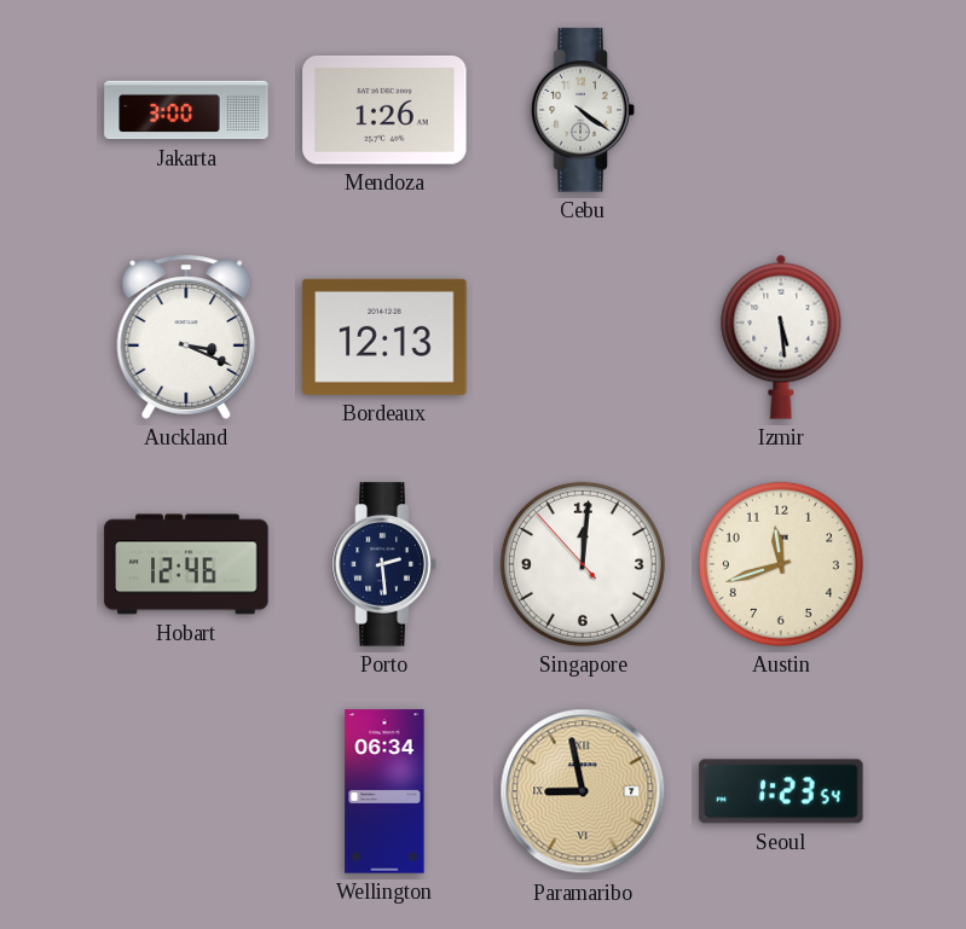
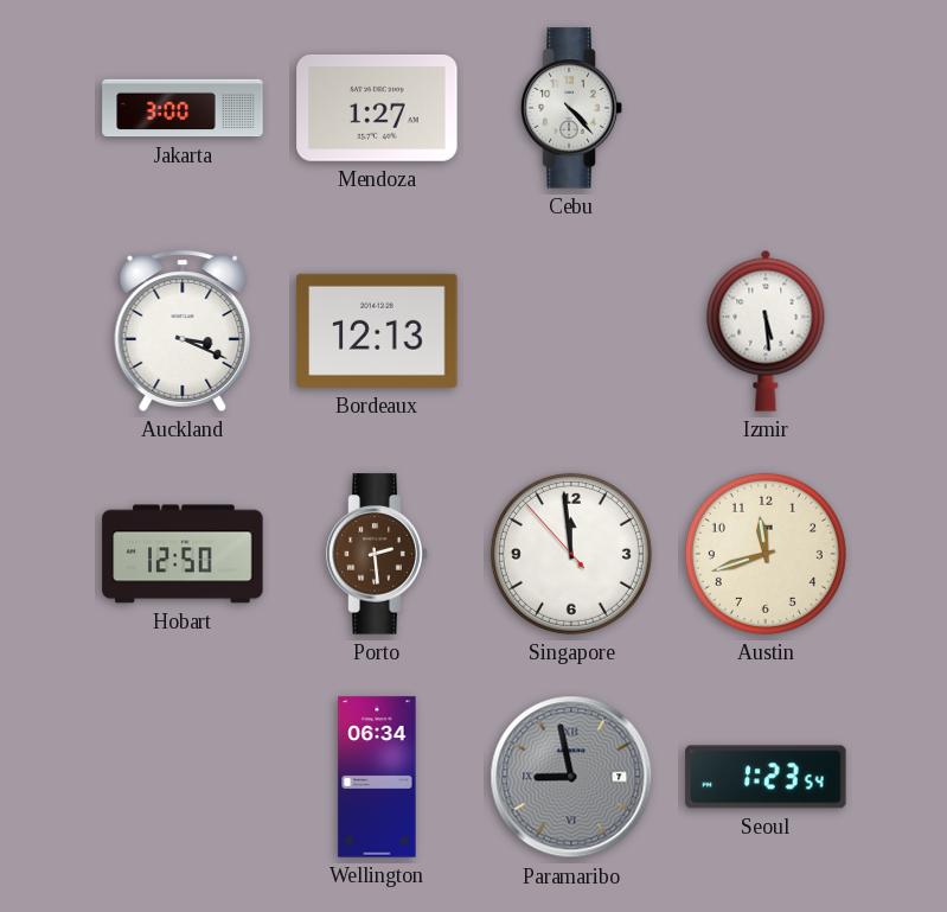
Mendoza: 1:26 -> 1:27 (377, 108)
Cebu: 4:21 -> 4:23 (571, 108)
Hobart: 12:46 -> 12:50 (183, 554)
Porto dial: navy -> brown (377, 554)
Singapore: 12:00 -> 11:58 (571, 554)
Paramaribo dial: champagne -> grey (571, 777)
